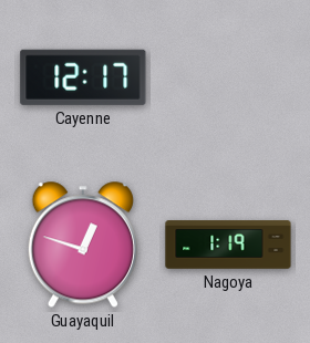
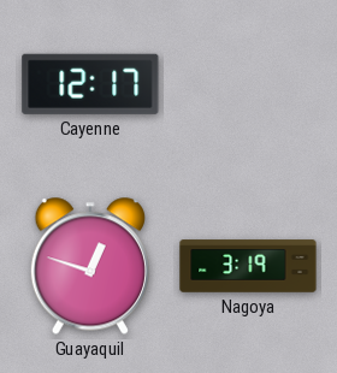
Nagoya: 1:19 -> 3:19 (248, 266)
